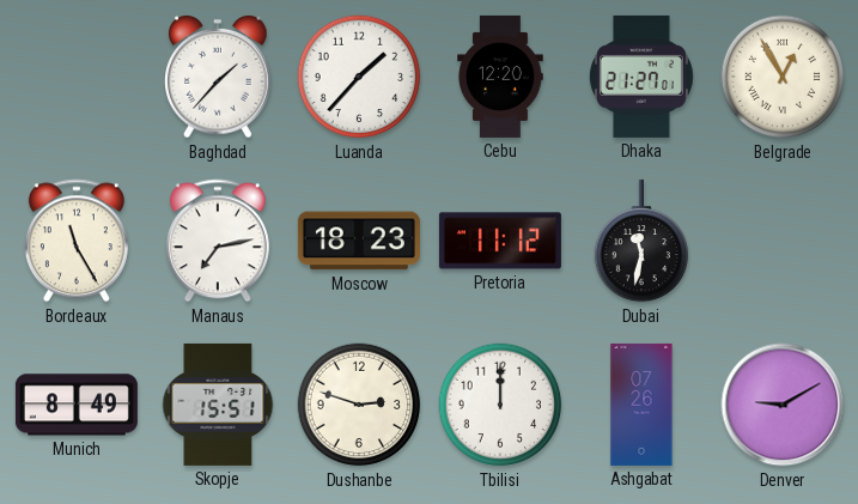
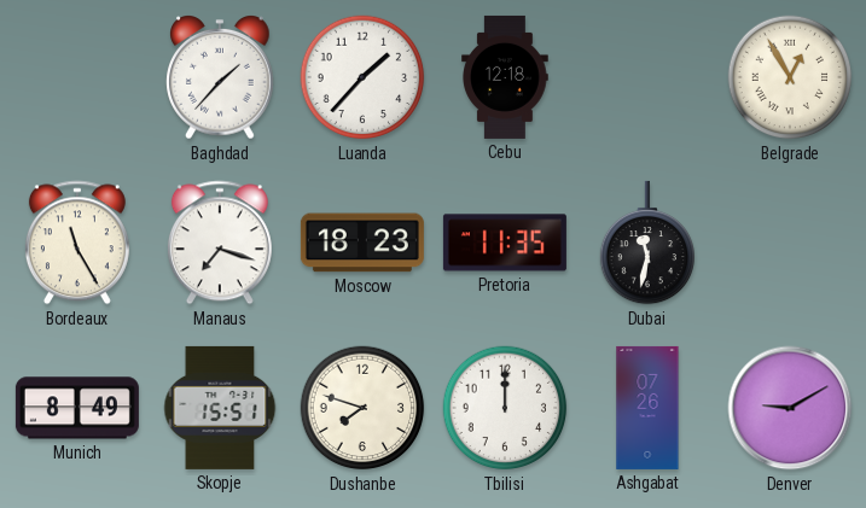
Cebu: 12:20 -> 12:18 (505, 77)
Dhaka: 21:27 -> none (641, 77)
Manaus: 7:13 -> 7:18 (220, 243)
Pretoria: 11:12 -> 11:35 (505, 243)
Dushanbe: 2:48 -> 7:48 (362, 408)
